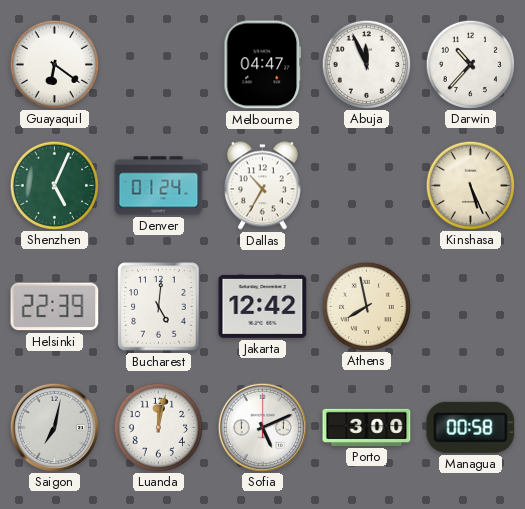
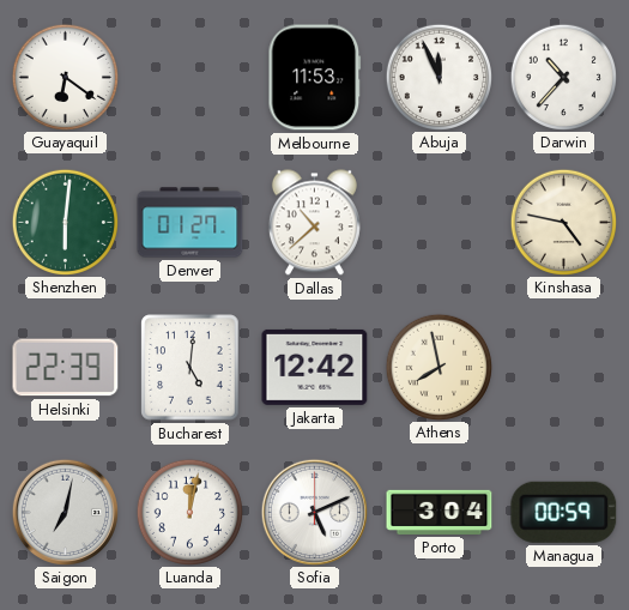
Melbourne: 04:47 -> 11:53 (315, 78)
Shenzhen: 5:04 -> 6:01 (65, 222)
Denver: 01:24 -> 01:27 (190, 223)
Dallas: 10:35 -> 10:38 (314, 223)
Kinshasa: 5:26 -> 4:47 (563, 222)
Porto: 3:00 -> 3:04 (440, 512)
Managua: 00:58 -> 00:59 (564, 512)
